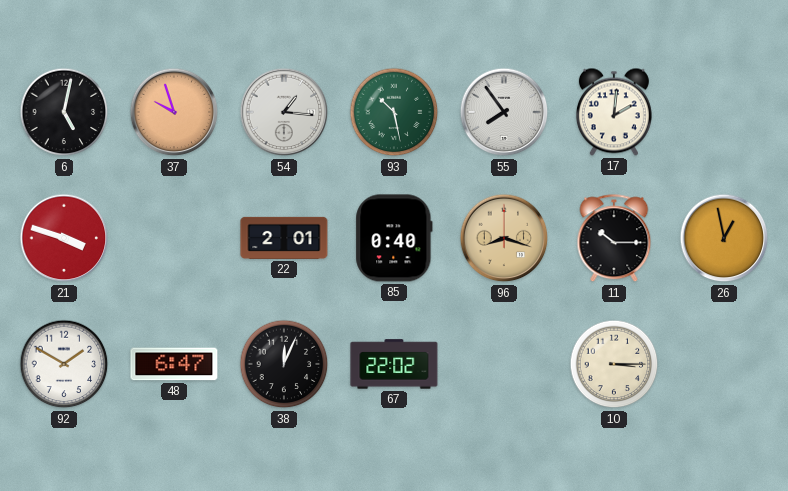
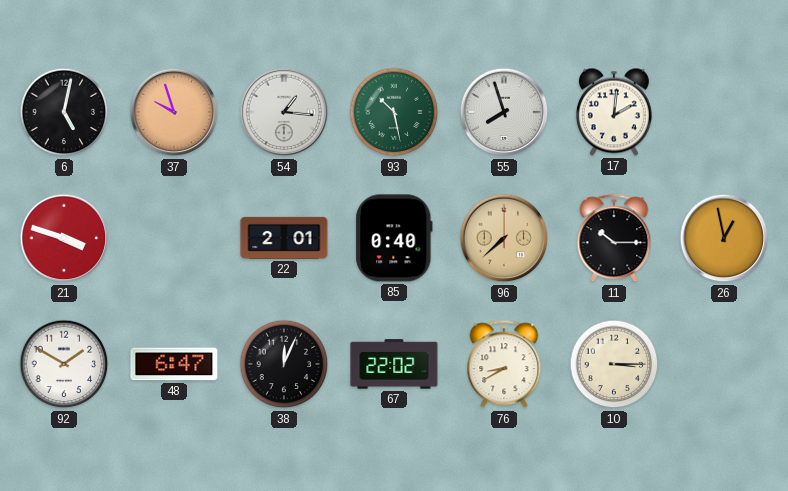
55: 7:54 -> 7:57 (504, 112)
96: 8:18 -> 7:38 (504, 238)
76: none -> 8:40 (504, 365)
